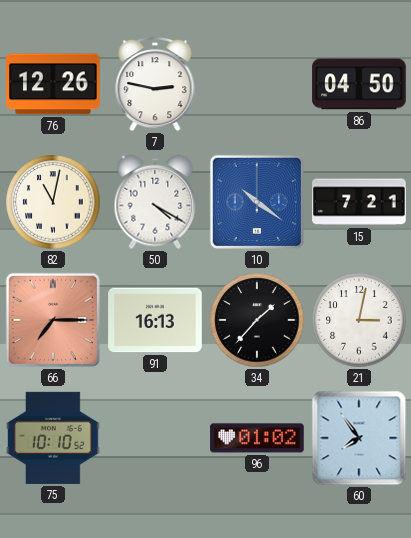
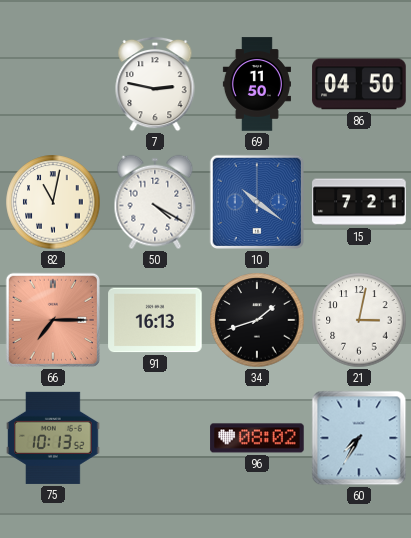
76: 12:26 -> none (53, 84)
69: none -> 11:50 (257, 84)
34: 1:37 -> 1:42 (257, 320)
75: 10:10 -> 10:13 (53, 438)
96: 01:02 -> 08:02 (257, 438)
60: 7:54 -> 7:35 (359, 438)
